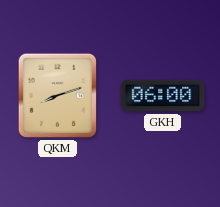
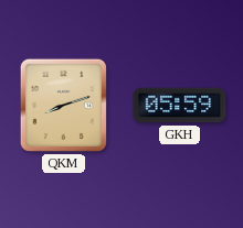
GKH: 06:00 -> 05:59 (180, 106)
